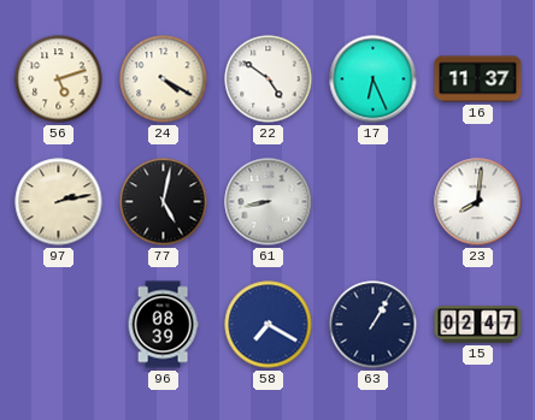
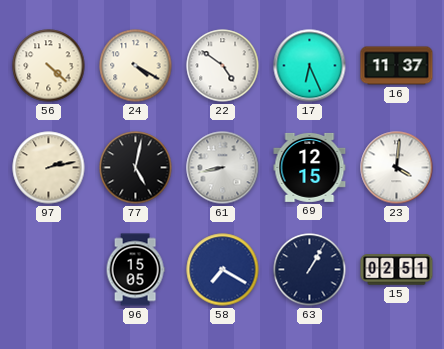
56: 5:12 -> 4:22 (49, 66)
69: none -> 12:15 (310, 167)
23: 8:01 -> 4:01 (397, 168)
96: 08:39 -> 15:05 (135, 270)
15: 02:47 -> 02:51 (397, 270)
